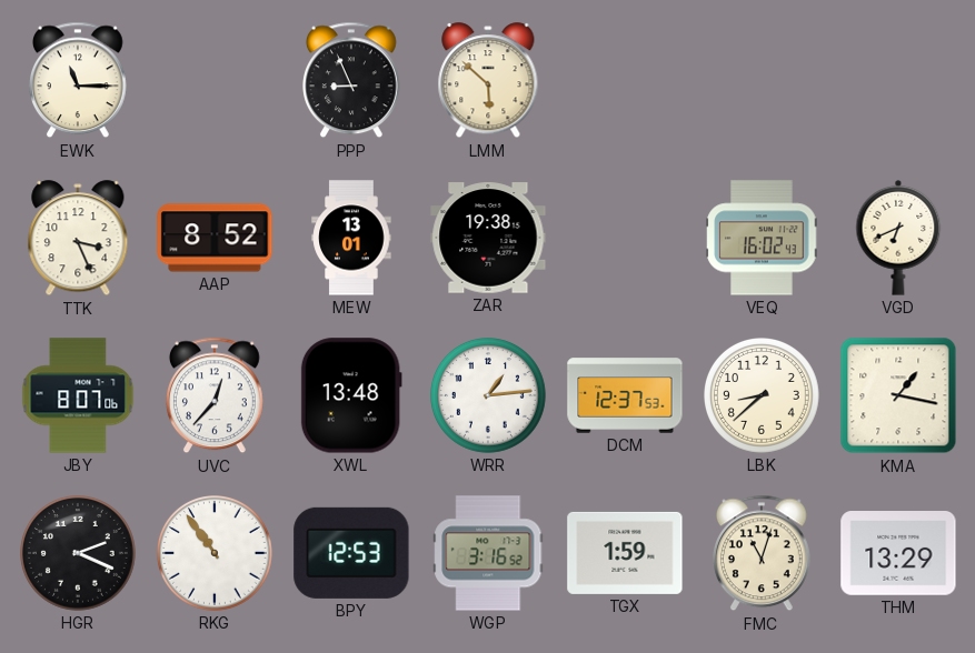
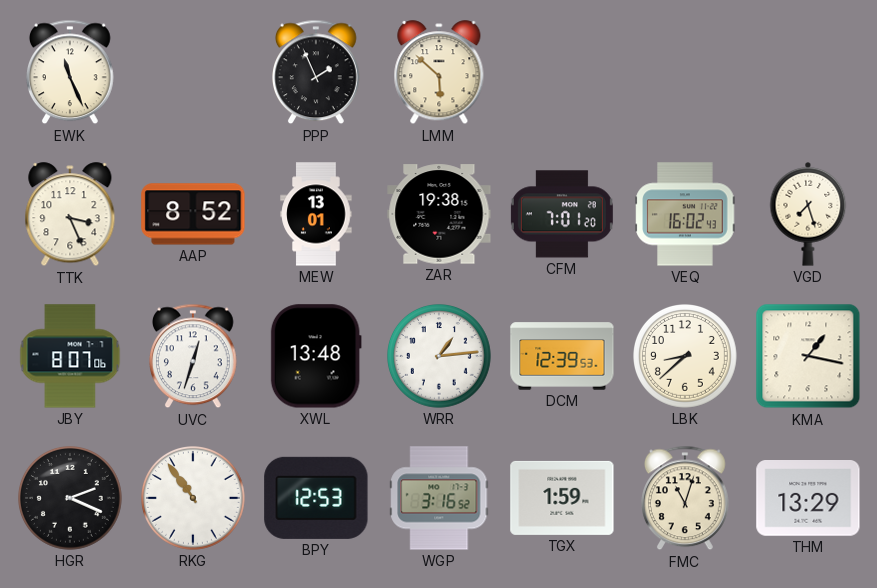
EWK: 11:15 -> 11:26 (71, 72)
PPP: 8:56 -> 1:56 (317, 72)
CFM: none -> 7:01 (562, 214)
VGD: 6:41 -> 7:27 (808, 215)
UVC: 12:37 -> 12:33 (194, 356)
DCM: 12:37 -> 12:39 (562, 356)
